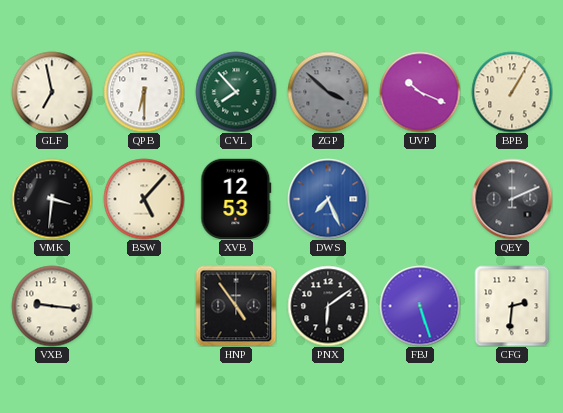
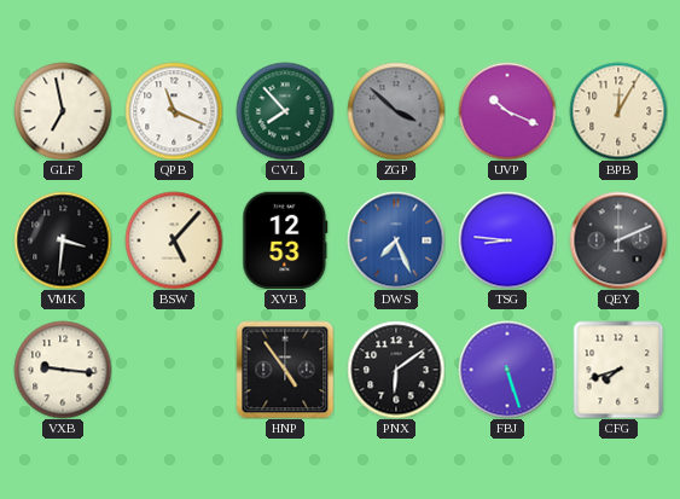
QPB: 6:30 -> 11:19 (174, 111)
BPB: 1:05 -> 12:05 (618, 111)
TSG: none -> 8:46 (507, 240)
CFG: 2:31 -> 7:42 (618, 370)
